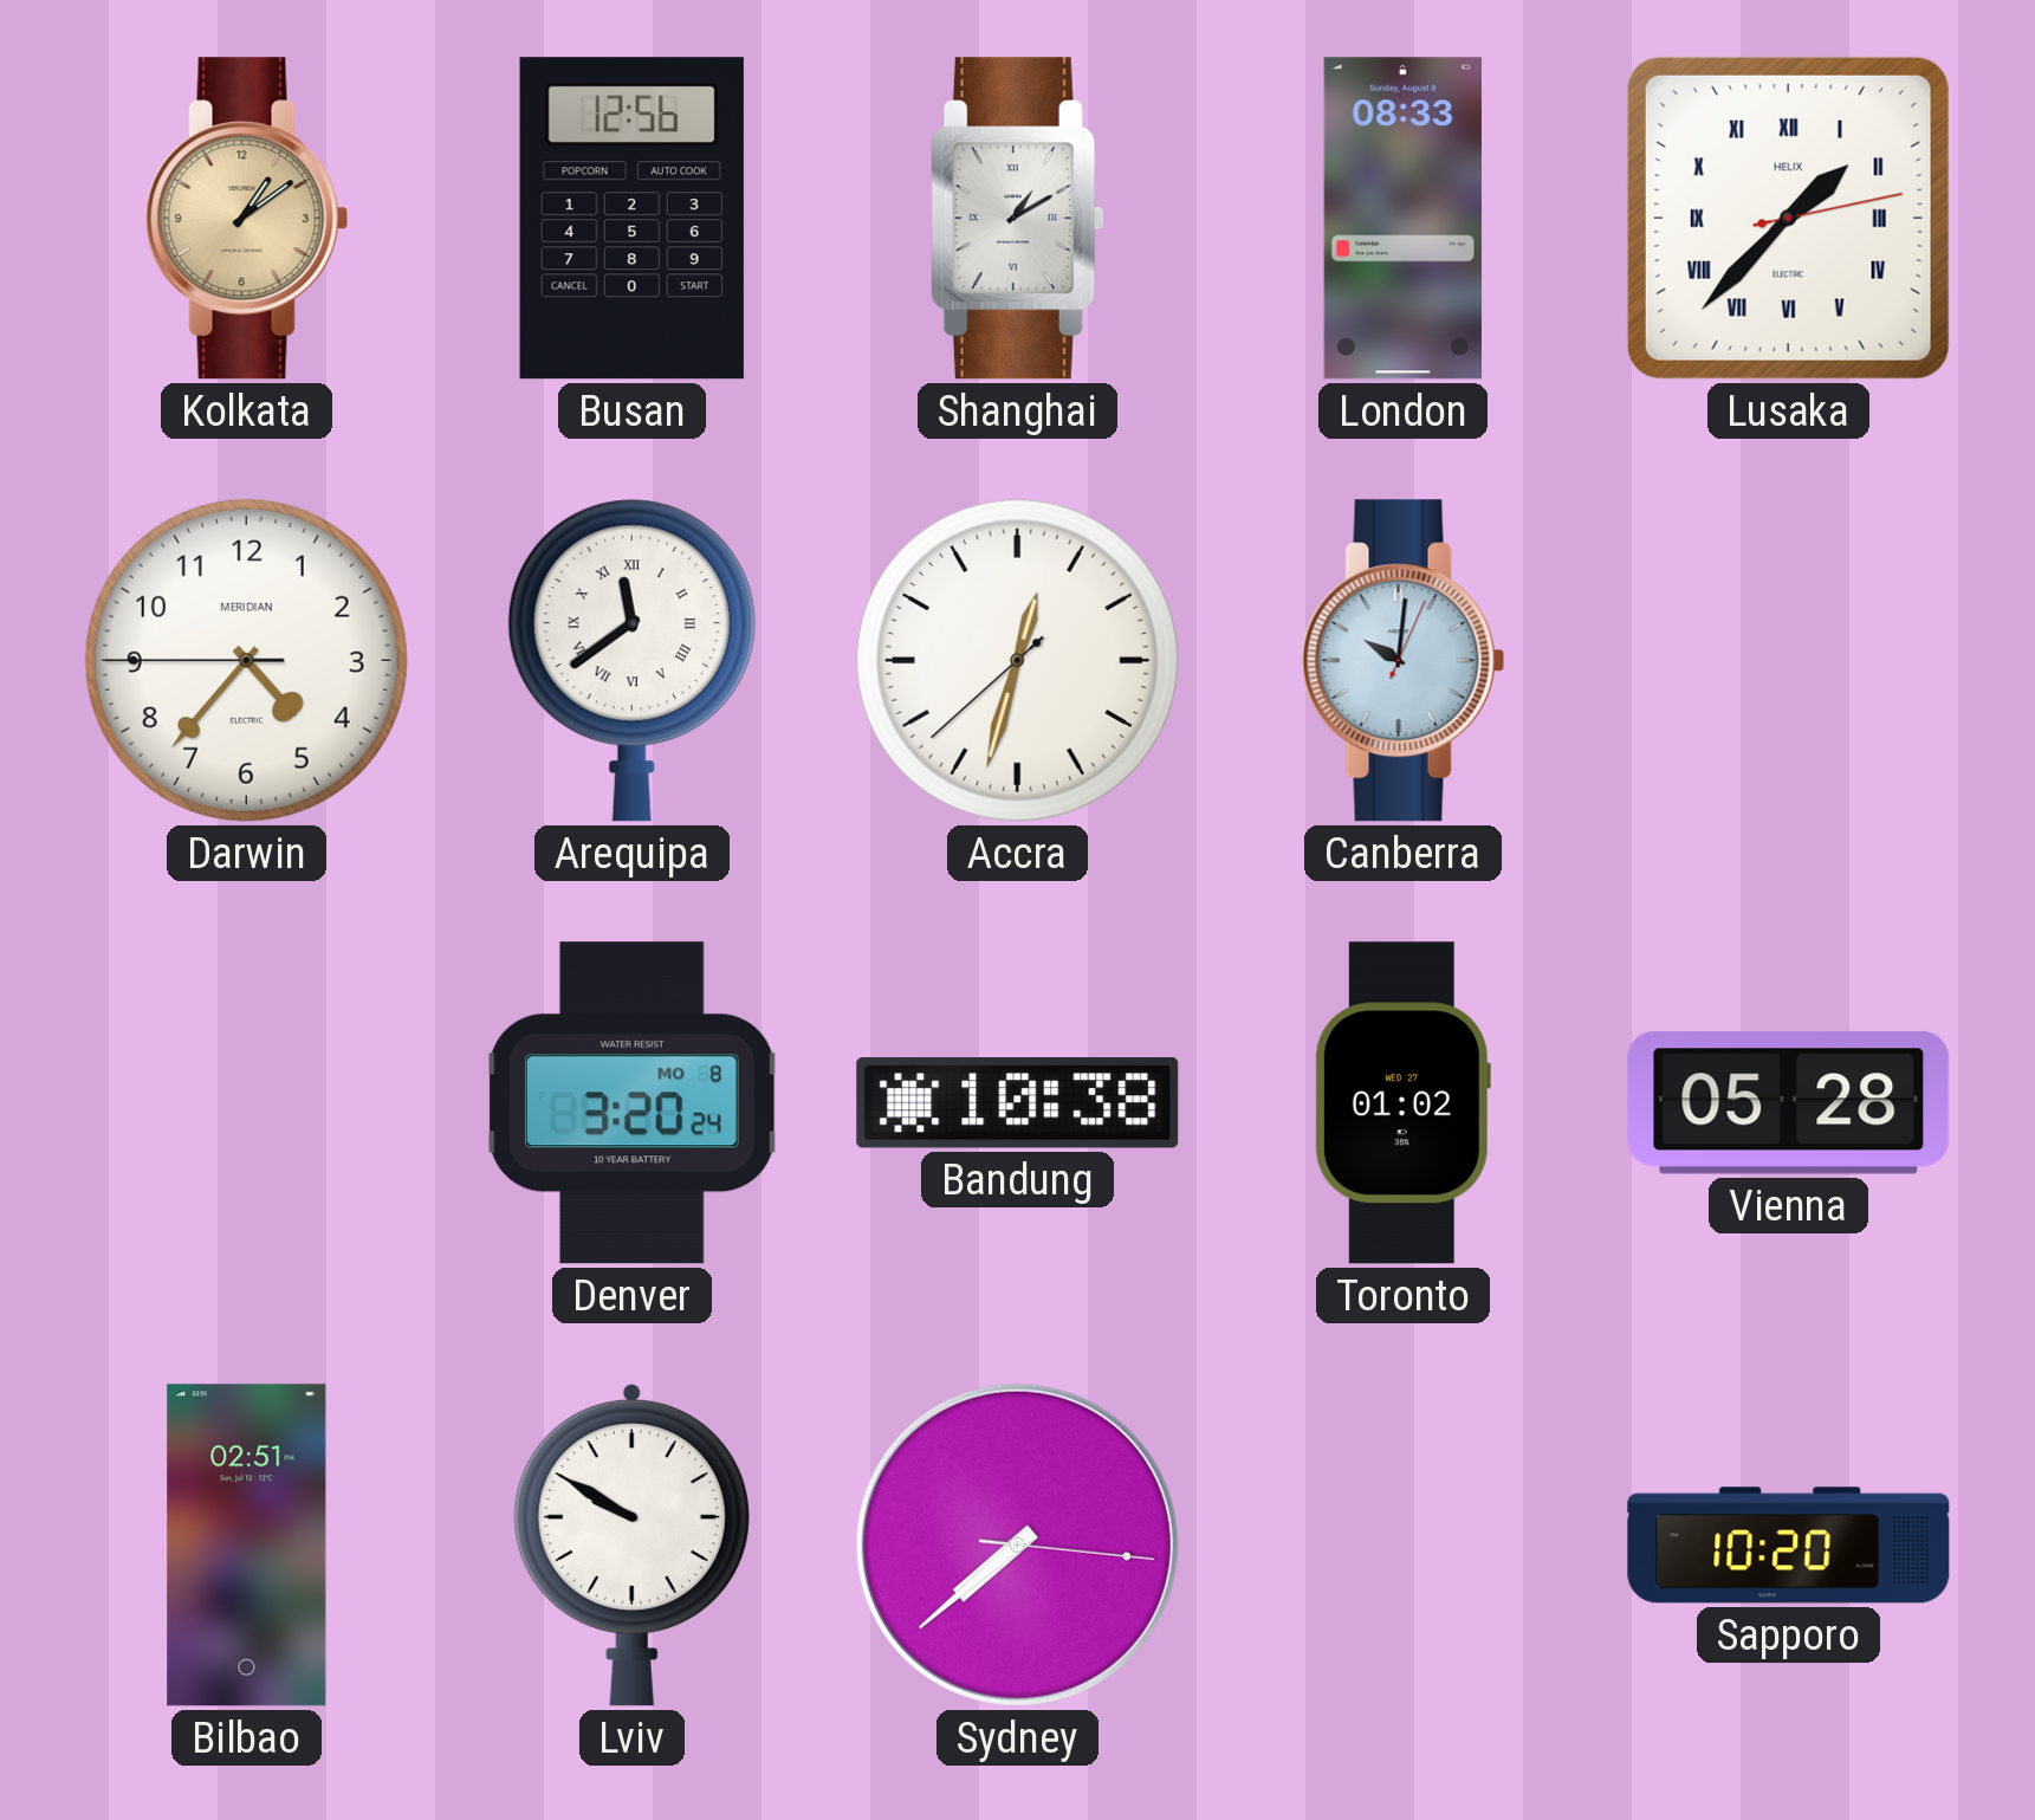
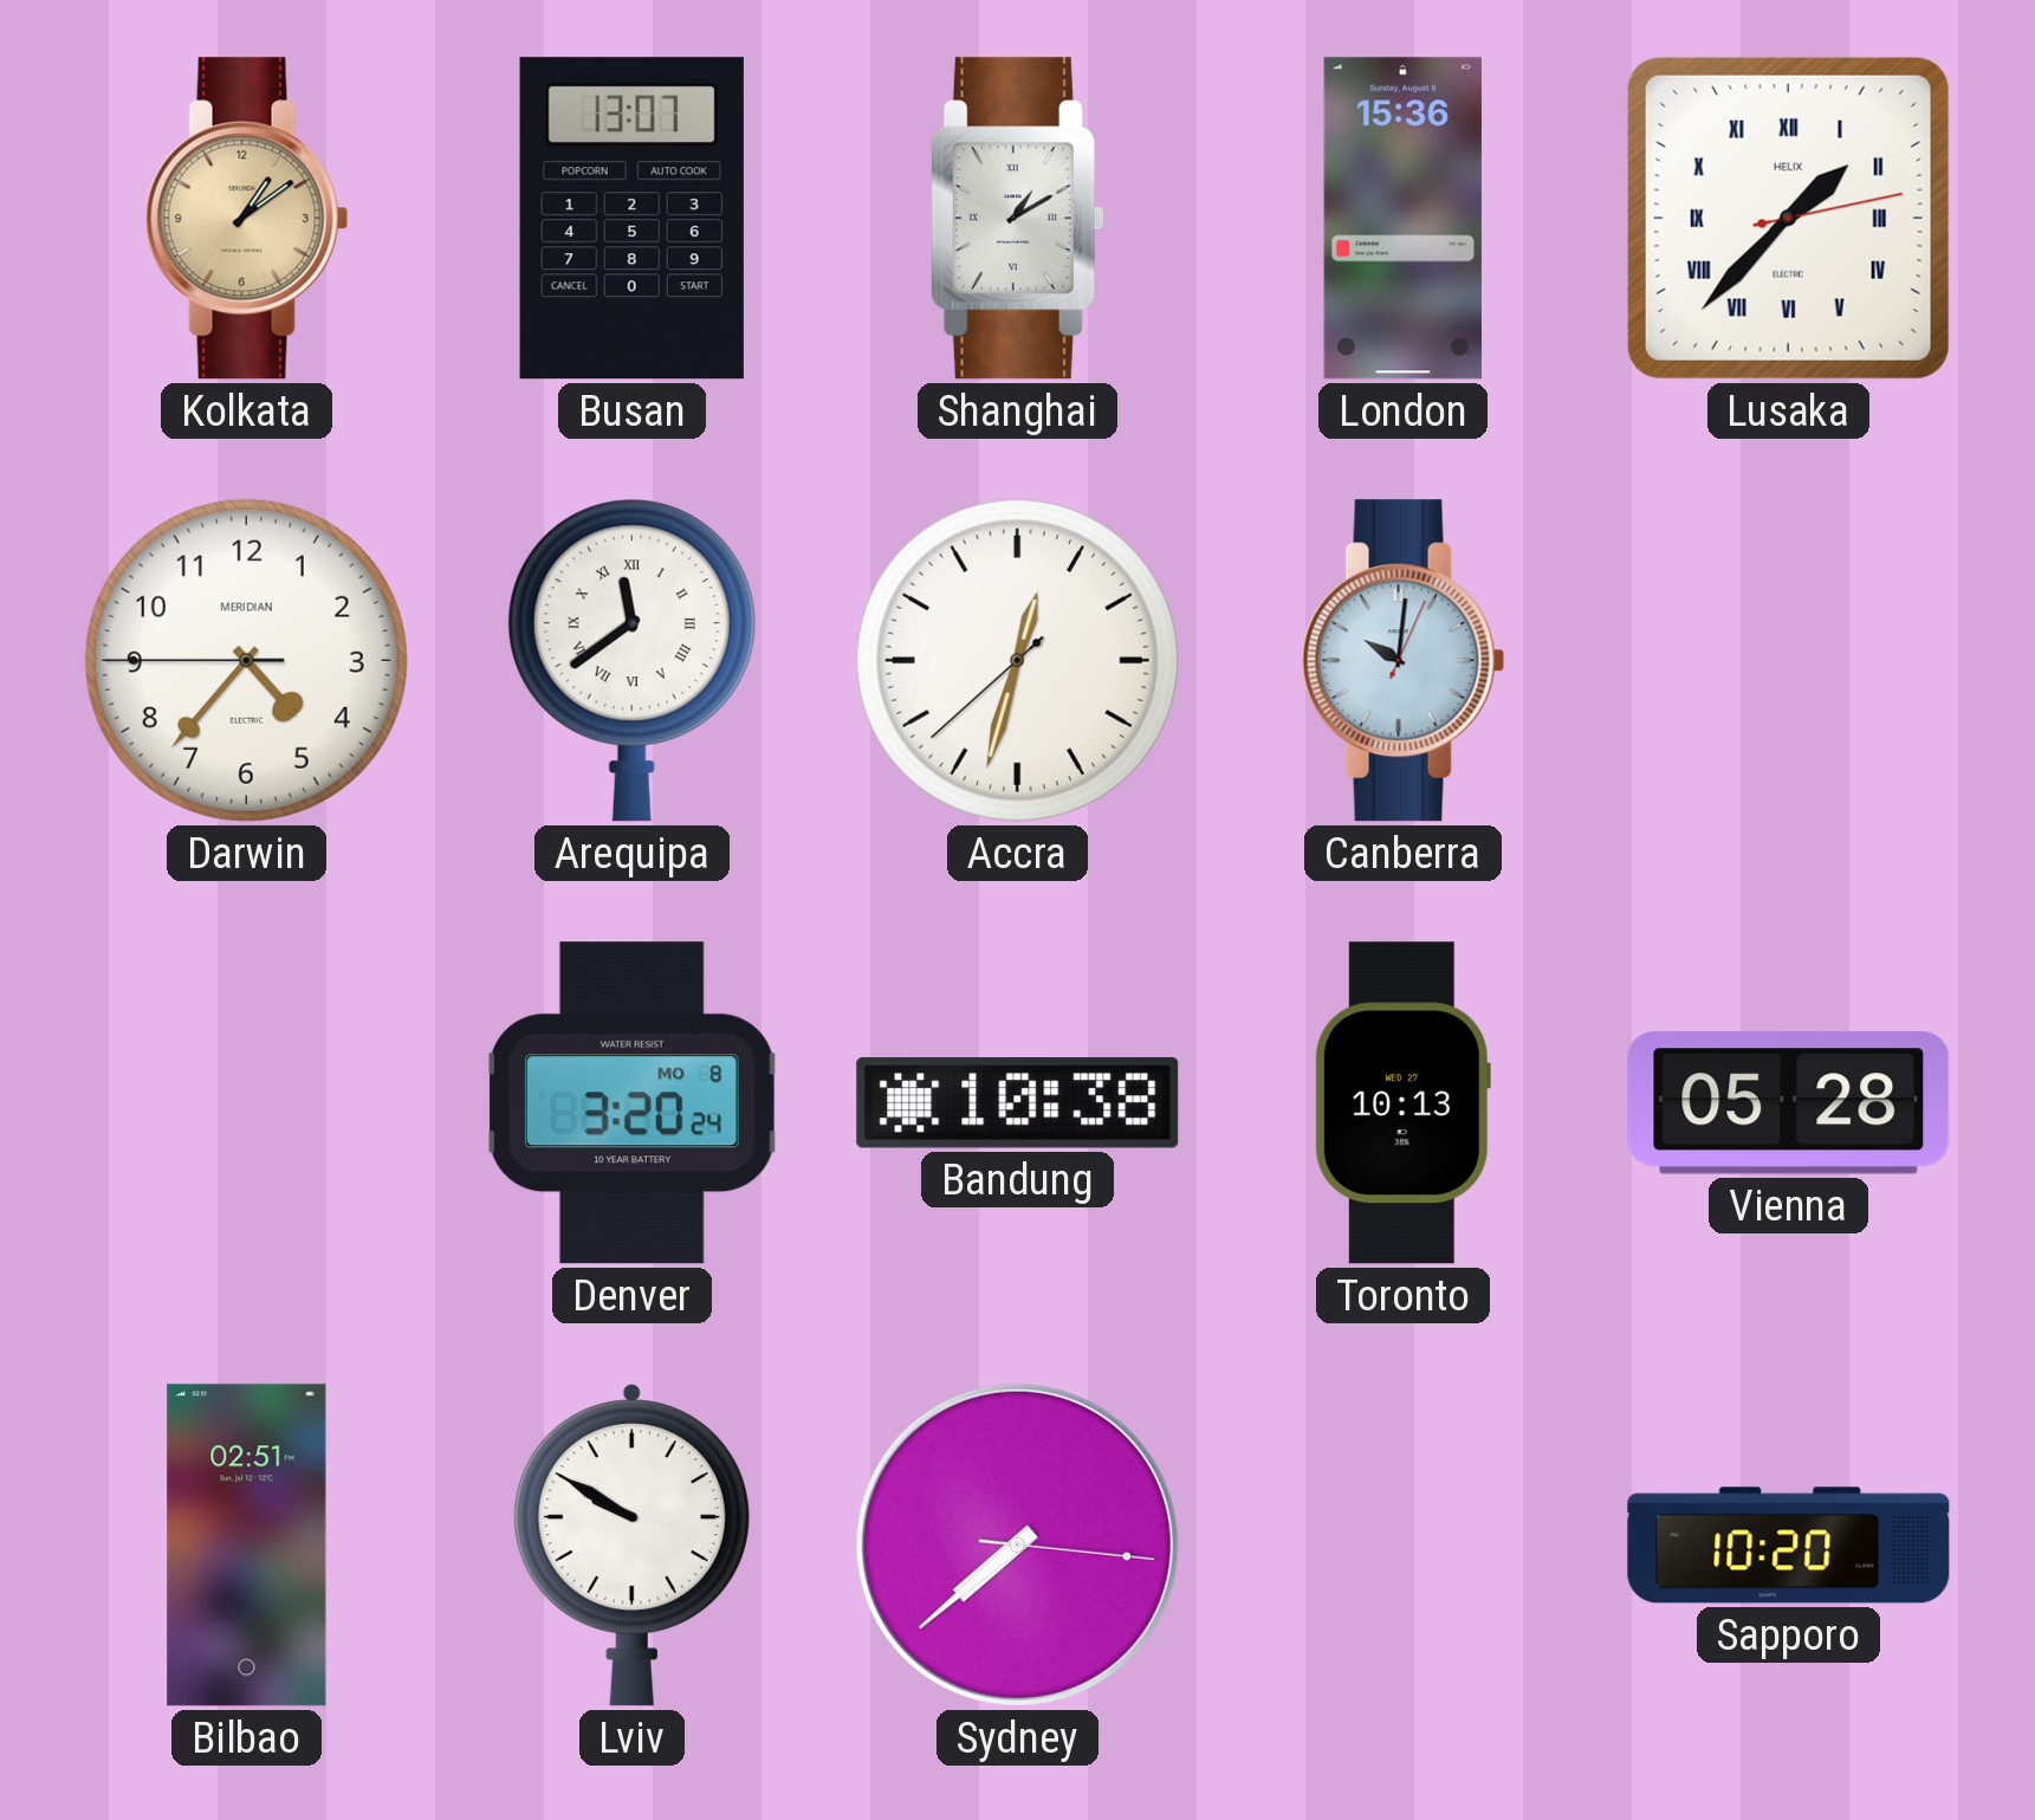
Busan: 12:56 -> 13:07 (631, 219)
London: 08:33 -> 15:36 (1402, 219)
Toronto: 01:02 -> 10:13 (1402, 1103)
